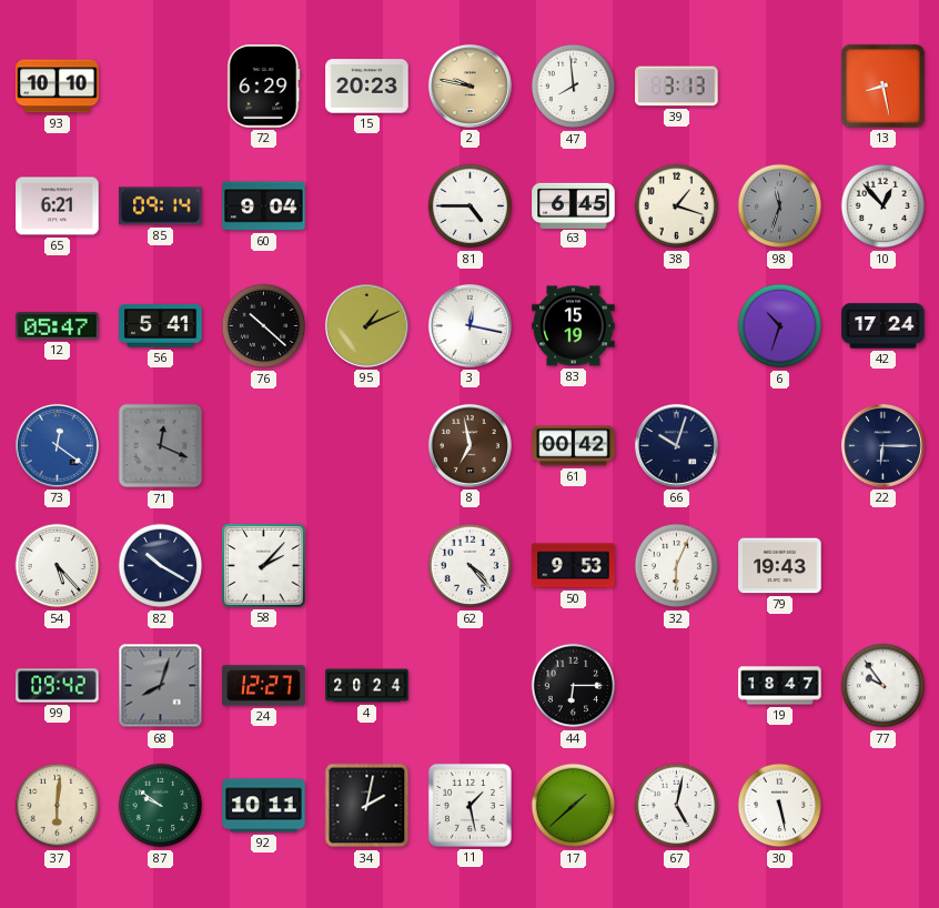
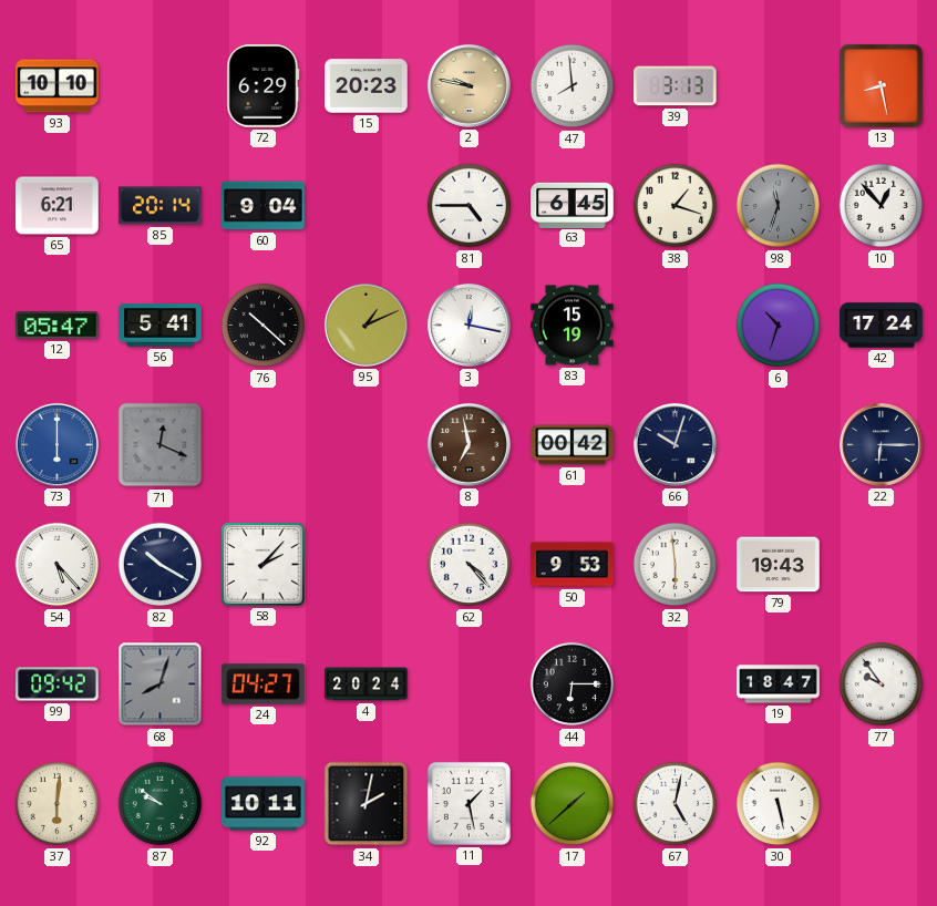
85: 09:14 -> 20:14 (161, 206)
73: 12:21 -> 6:00 (56, 444)
32: 6:04 -> 5:59 (676, 565)
24: 12:27 -> 04:27 (264, 684)
